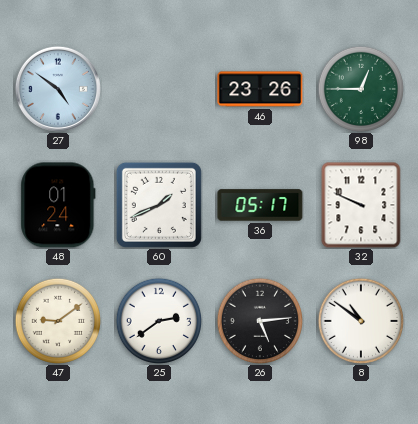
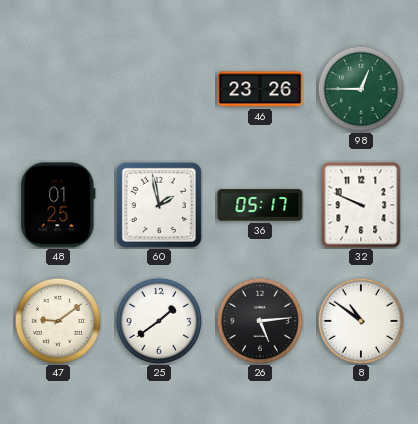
27: 4:51 -> none (58, 89)
48: 01:24 -> 01:25 (58, 205)
60: 1:41 -> 1:58 (159, 205)
25: 2:39 -> 1:39 (158, 320)
